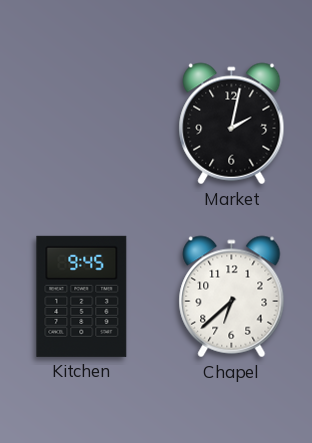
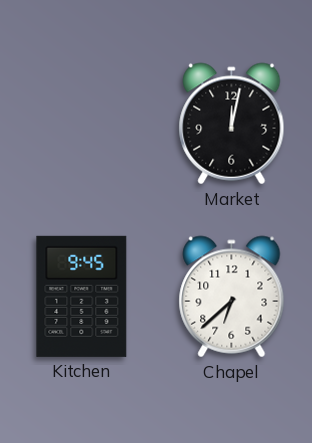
Market: 2:02 -> 12:02 (232, 124)
